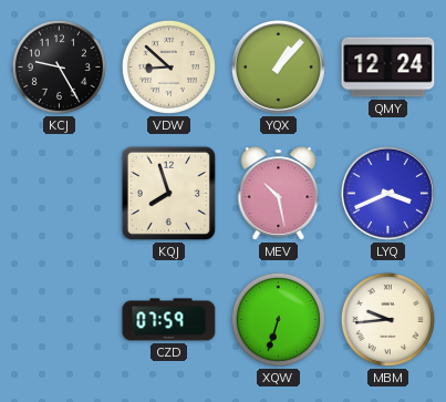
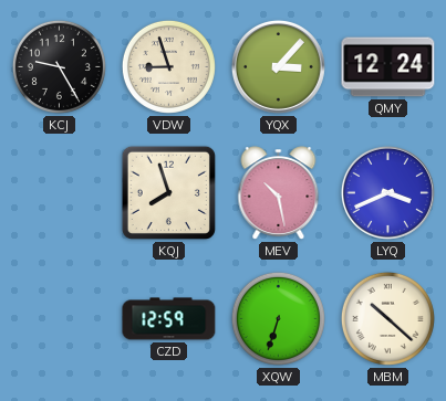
VDW: 8:52 -> 8:57 (168, 66)
YQX: 1:07 -> 3:07 (278, 66)
CZD: 07:59 -> 12:59 (169, 319)
MBM: 9:44 -> 10:22 (387, 318)
